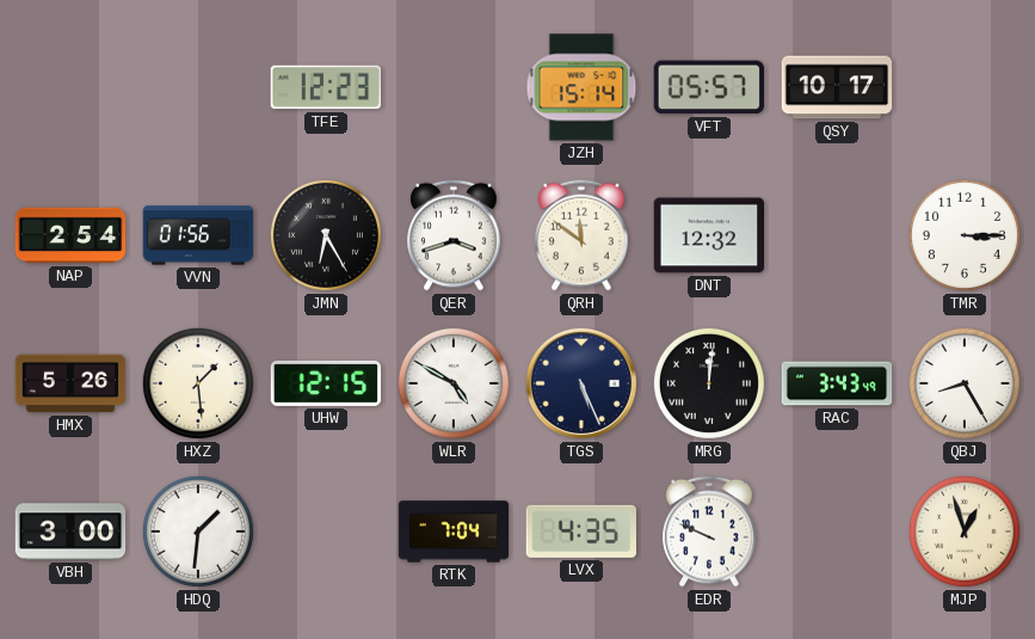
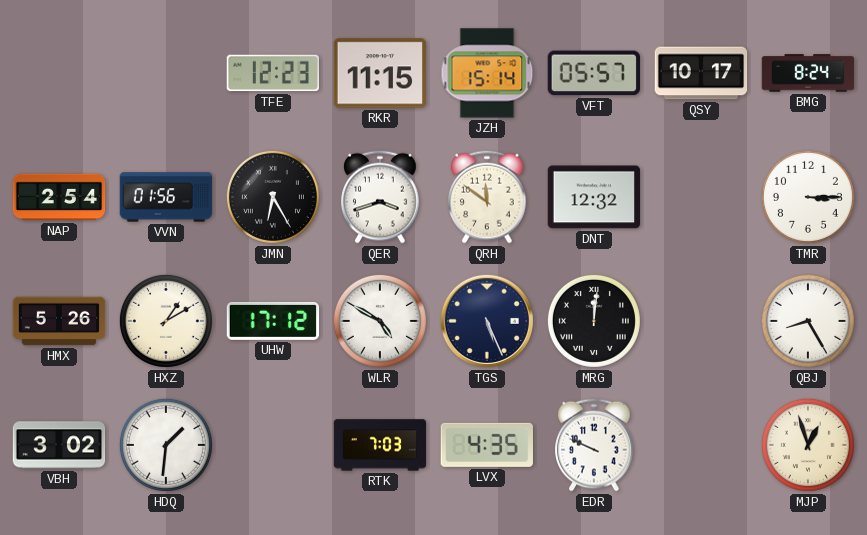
RKR: none -> 11:15 (380, 73)
BMG: none -> 8:24 (808, 73)
HXZ: 1:29 -> 1:10 (166, 321)
UHW: 12:15 -> 17:12 (273, 321)
RAC: 3:43 -> none (837, 383)
VBH: 3:00 -> 3:02 (59, 445)
RTK: 7:04 -> 7:03 (380, 445)
